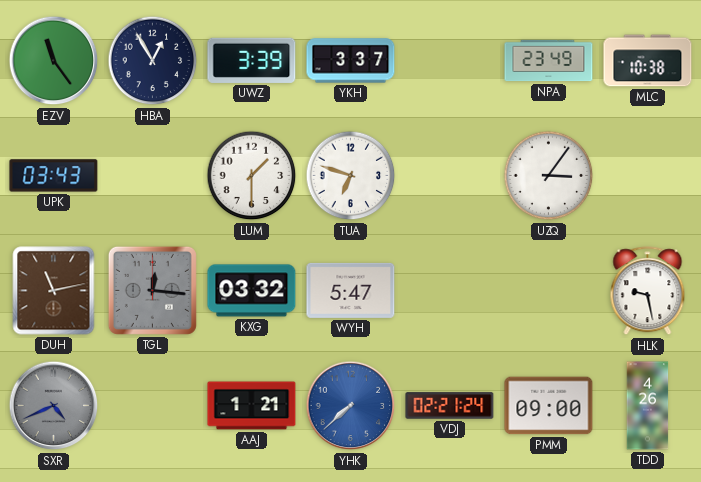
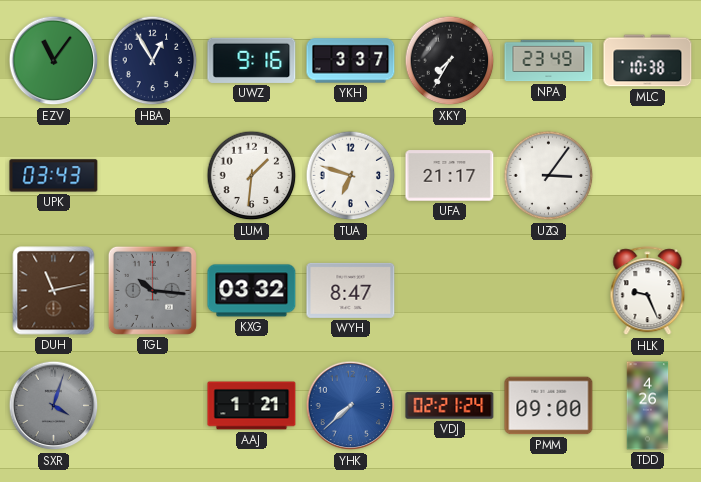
EZV: 11:24 -> 11:06 (54, 61)
UWZ: 3:39 -> 9:16 (252, 60)
XKY: none -> 7:35 (450, 61)
LUM: 1:30 -> 1:31 (252, 176)
UFA: none -> 21:17 (450, 176)
TGL: 12:16 -> 10:16 (152, 290)
WYH: 5:47 -> 8:47 (351, 290)
HLK: 9:28 -> 9:26 (648, 291)
SXR: 4:41 -> 4:03 (54, 406)
